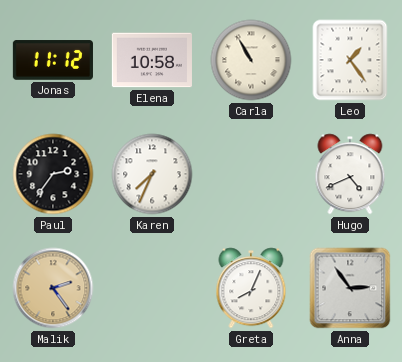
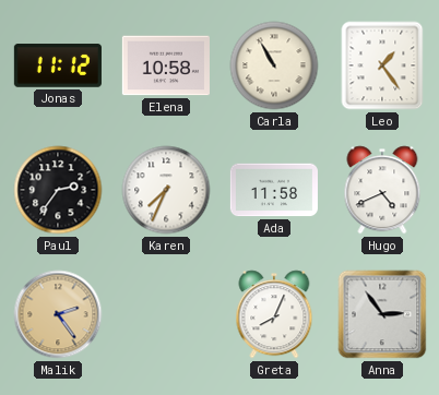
Ada: none -> 11:58 (274, 190)
